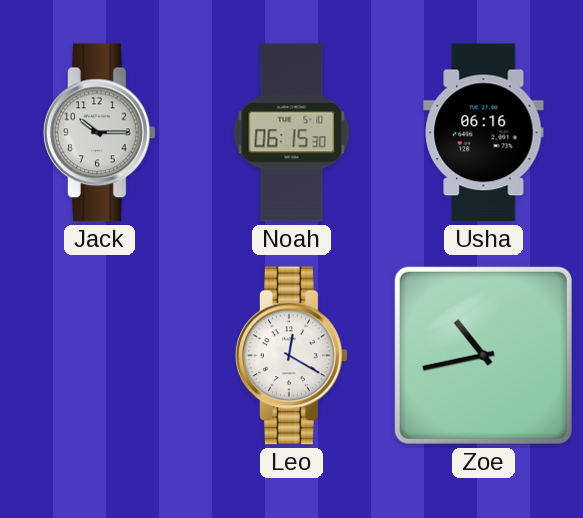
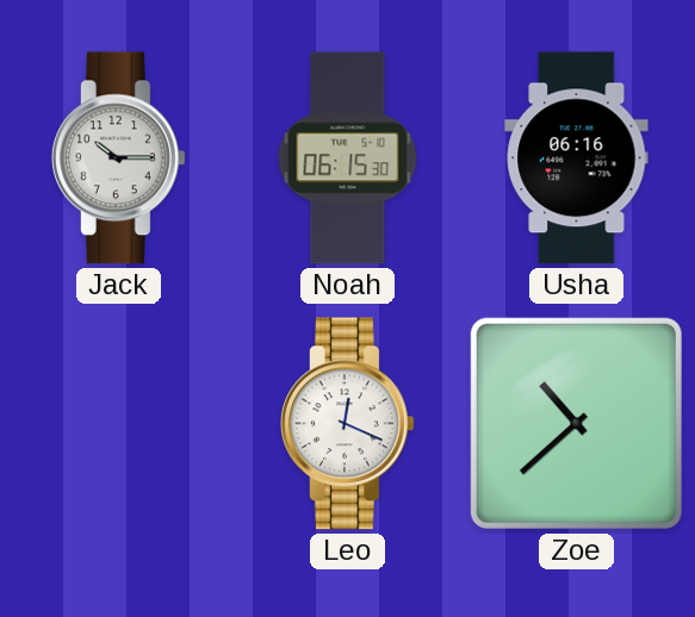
Leo: 12:20 -> 12:19 (348, 424)
Zoe: 10:43 -> 10:38 (576, 423)
